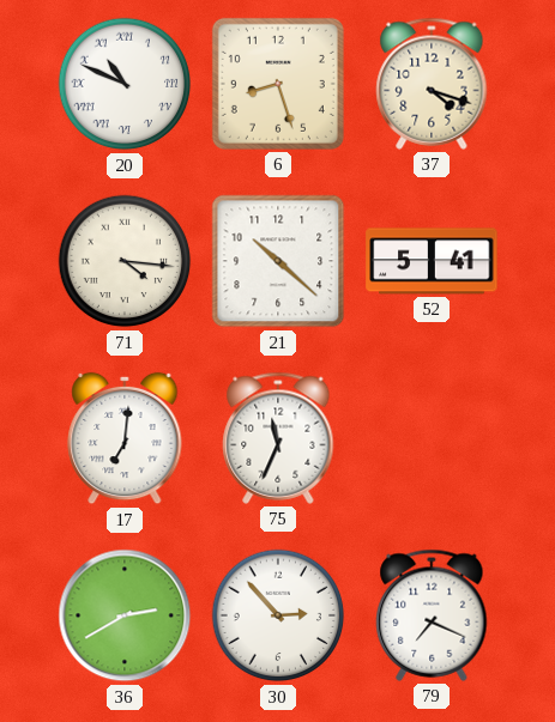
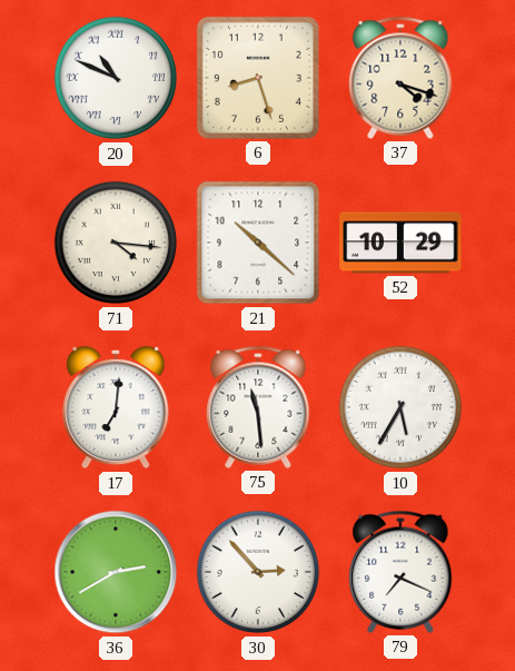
52: 5:41 -> 10:29 (400, 243)
75: 11:34 -> 11:29 (258, 407)
10: none -> 5:35 (400, 407)
